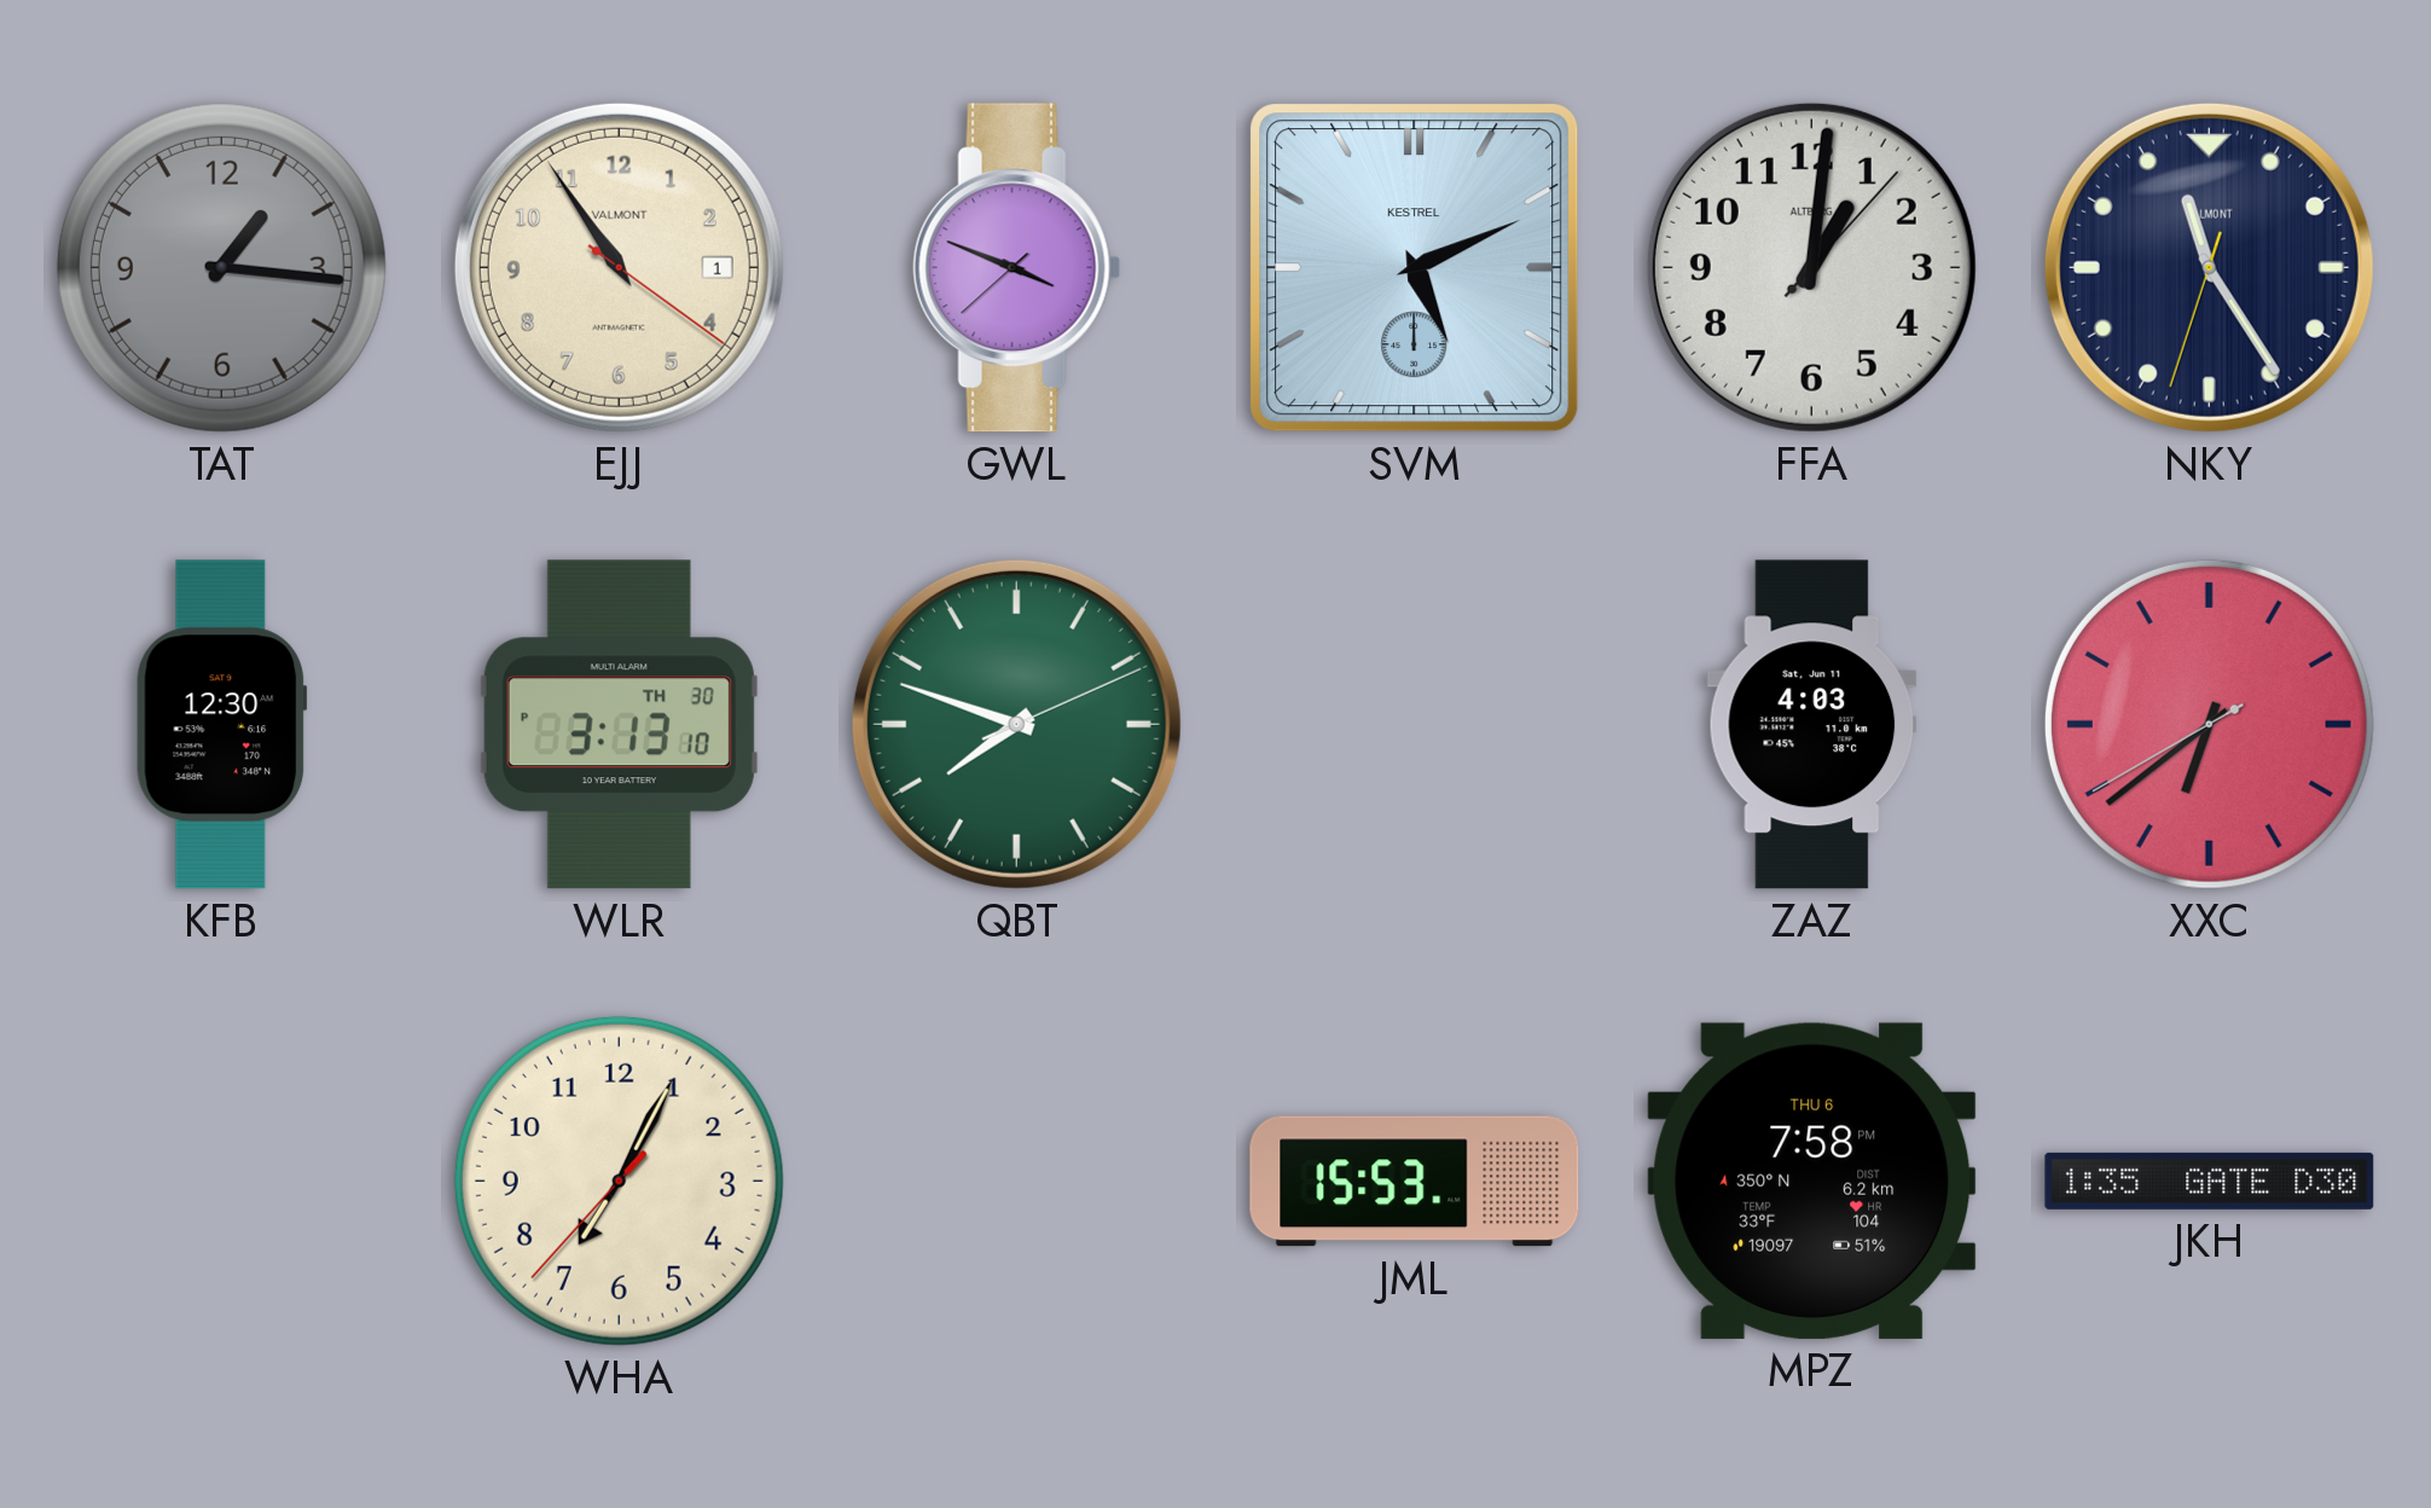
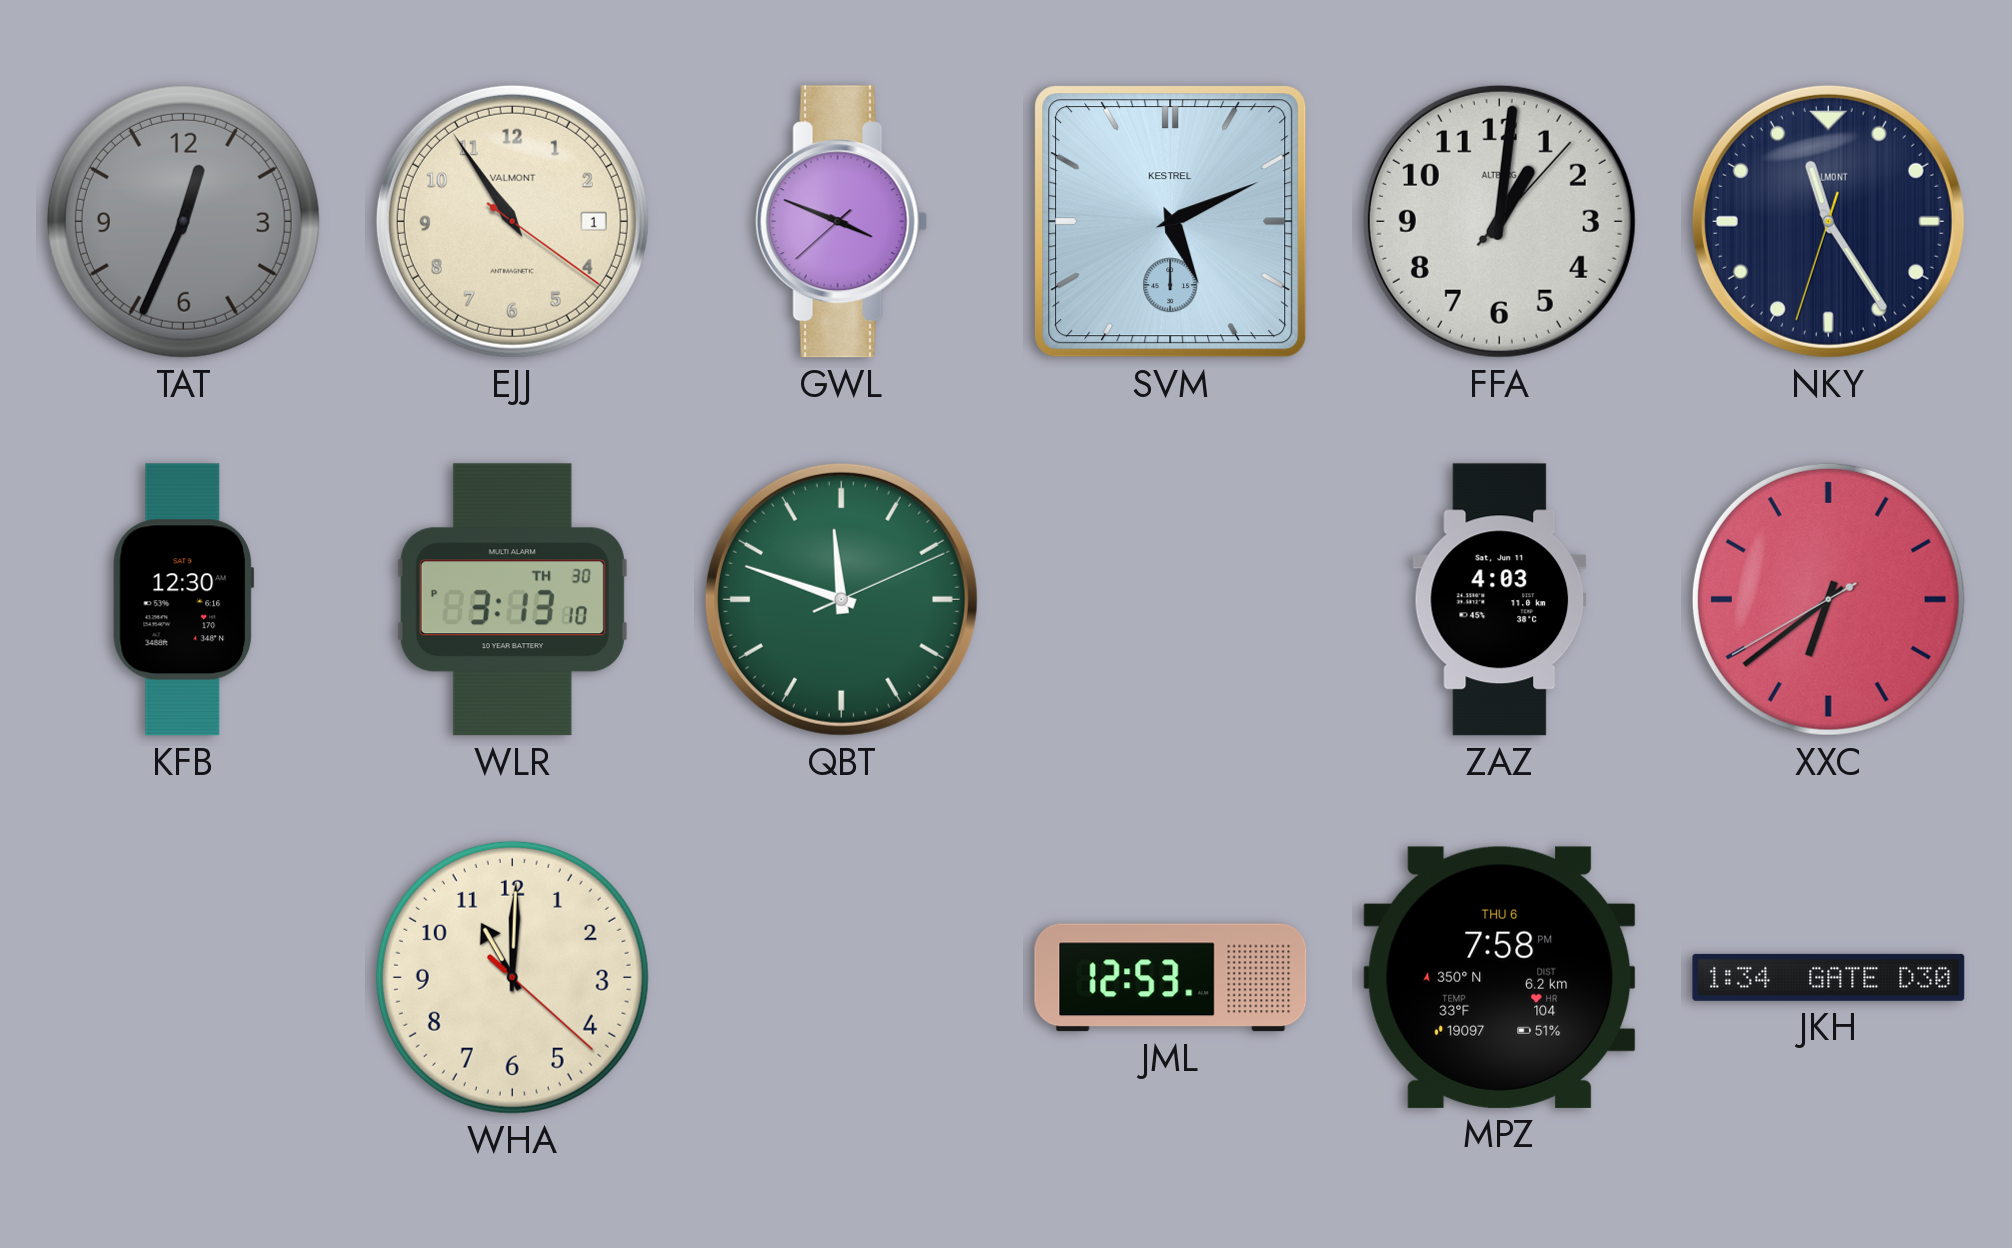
TAT: 1:16 -> 12:34 (183, 221)
QBT: 7:48 -> 11:48 (841, 599)
WHA: 7:04 -> 11:00 (512, 977)
JML: 15:53 -> 12:53 (1171, 978)
JKH: 1:35 -> 1:34 (1829, 977)
